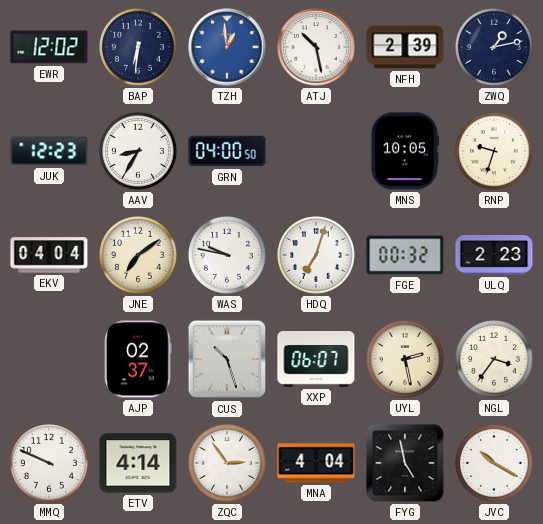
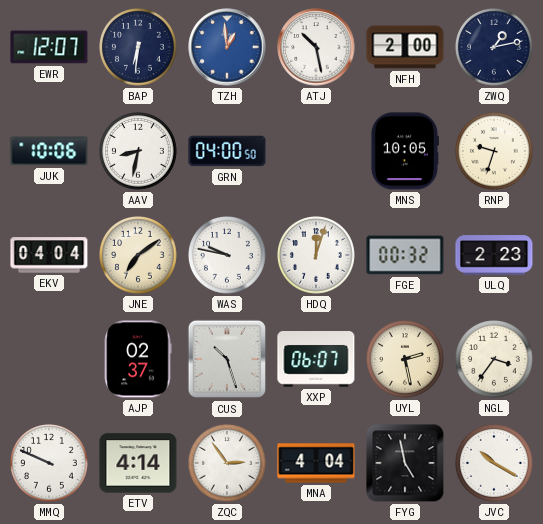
EWR: 12:02 -> 12:07 (49, 47)
NFH: 2:39 -> 2:00 (405, 47)
JUK: 12:23 -> 10:06 (49, 151)
AAV: 8:35 -> 8:32 (139, 152)
HDQ: 7:03 -> 12:03 (317, 256)
